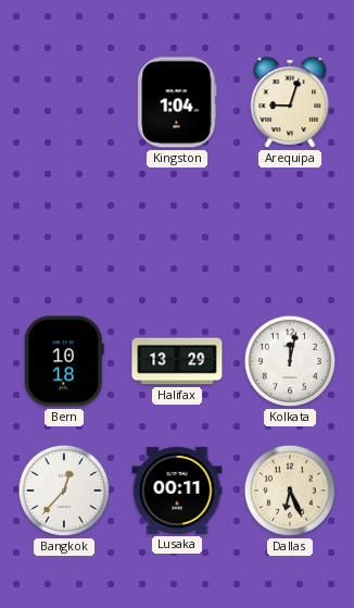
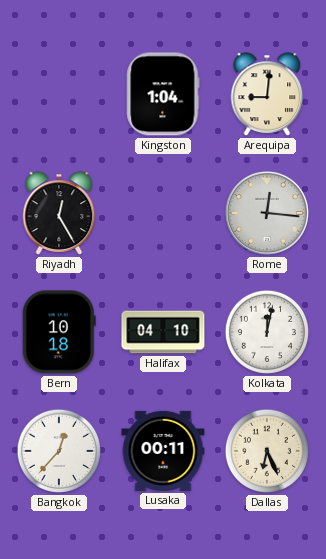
Arequipa: 9:03 -> 9:01 (267, 94)
Riyadh: none -> 12:25 (59, 213)
Rome: none -> 12:16 (267, 213)
Halifax: 13:29 -> 04:10 (163, 332)
